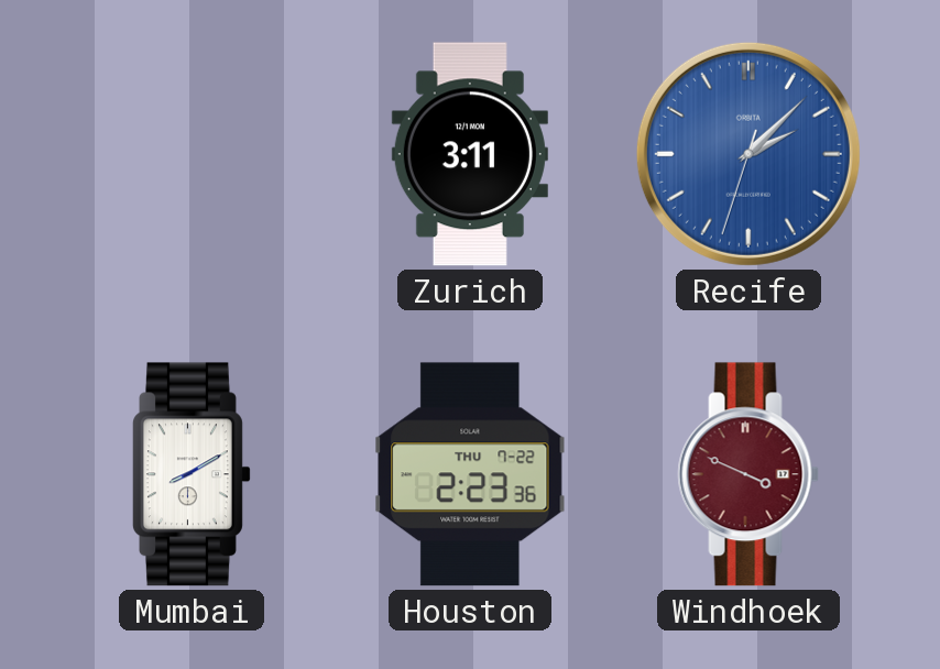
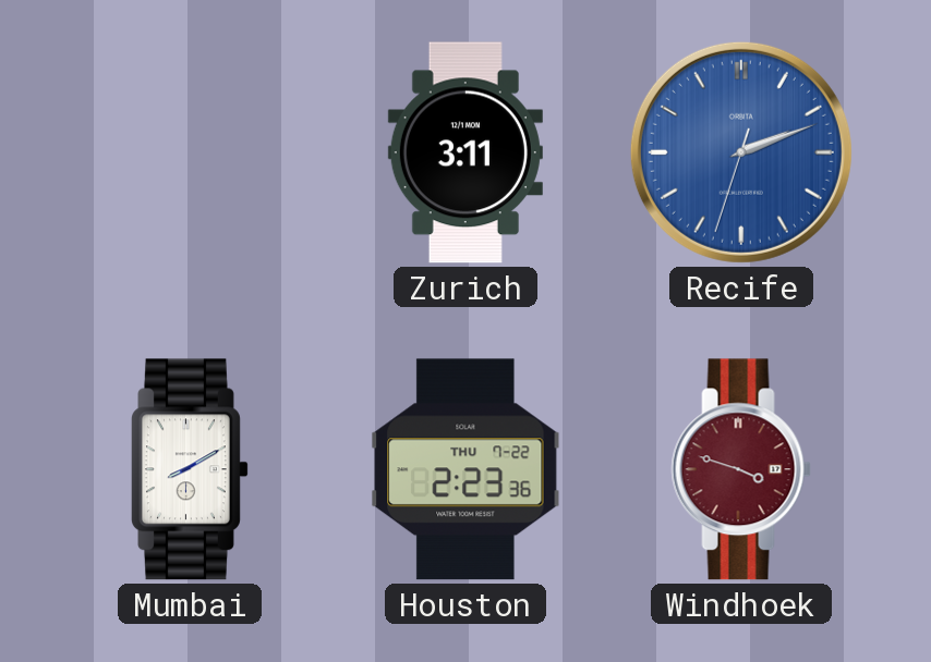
Recife: 2:07 -> 2:11 (741, 152)
Windhoek: 3:49 -> 3:48 (741, 469)
